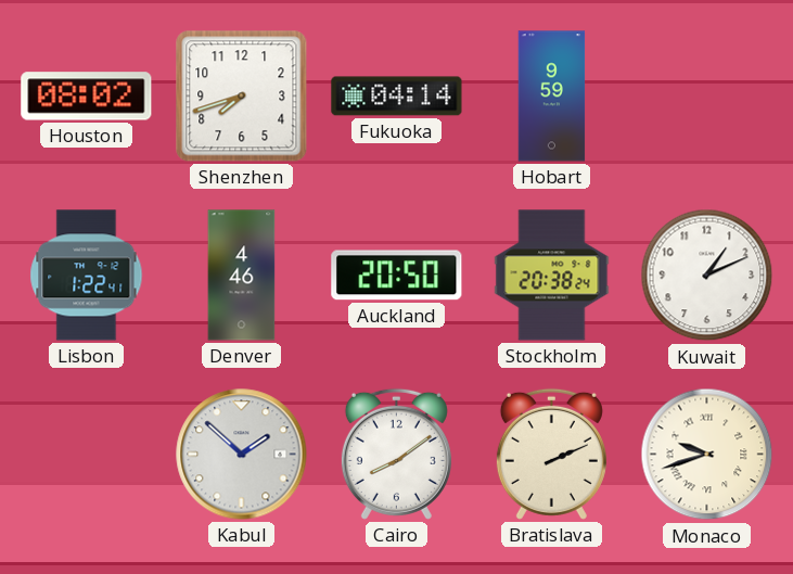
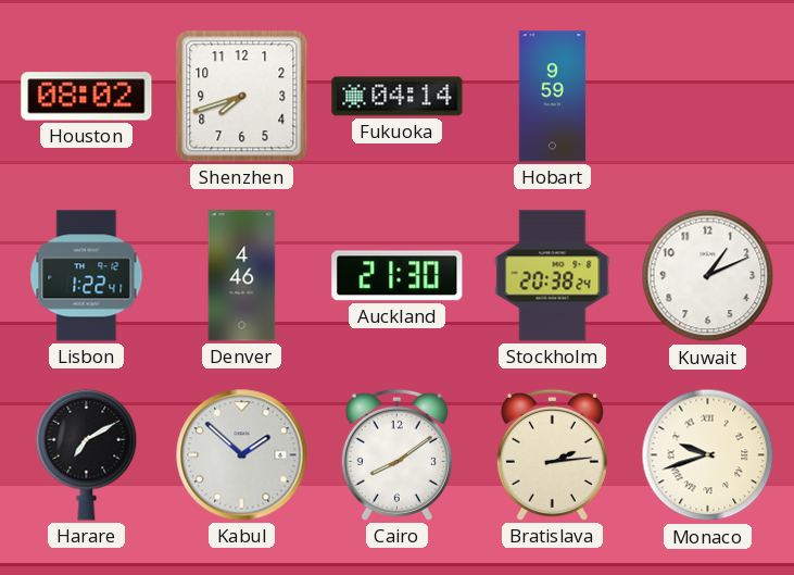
Auckland: 20:50 -> 21:30 (398, 276)
Harare: none -> 7:10 (87, 454)
Bratislava: 2:11 -> 2:14 (552, 454)
